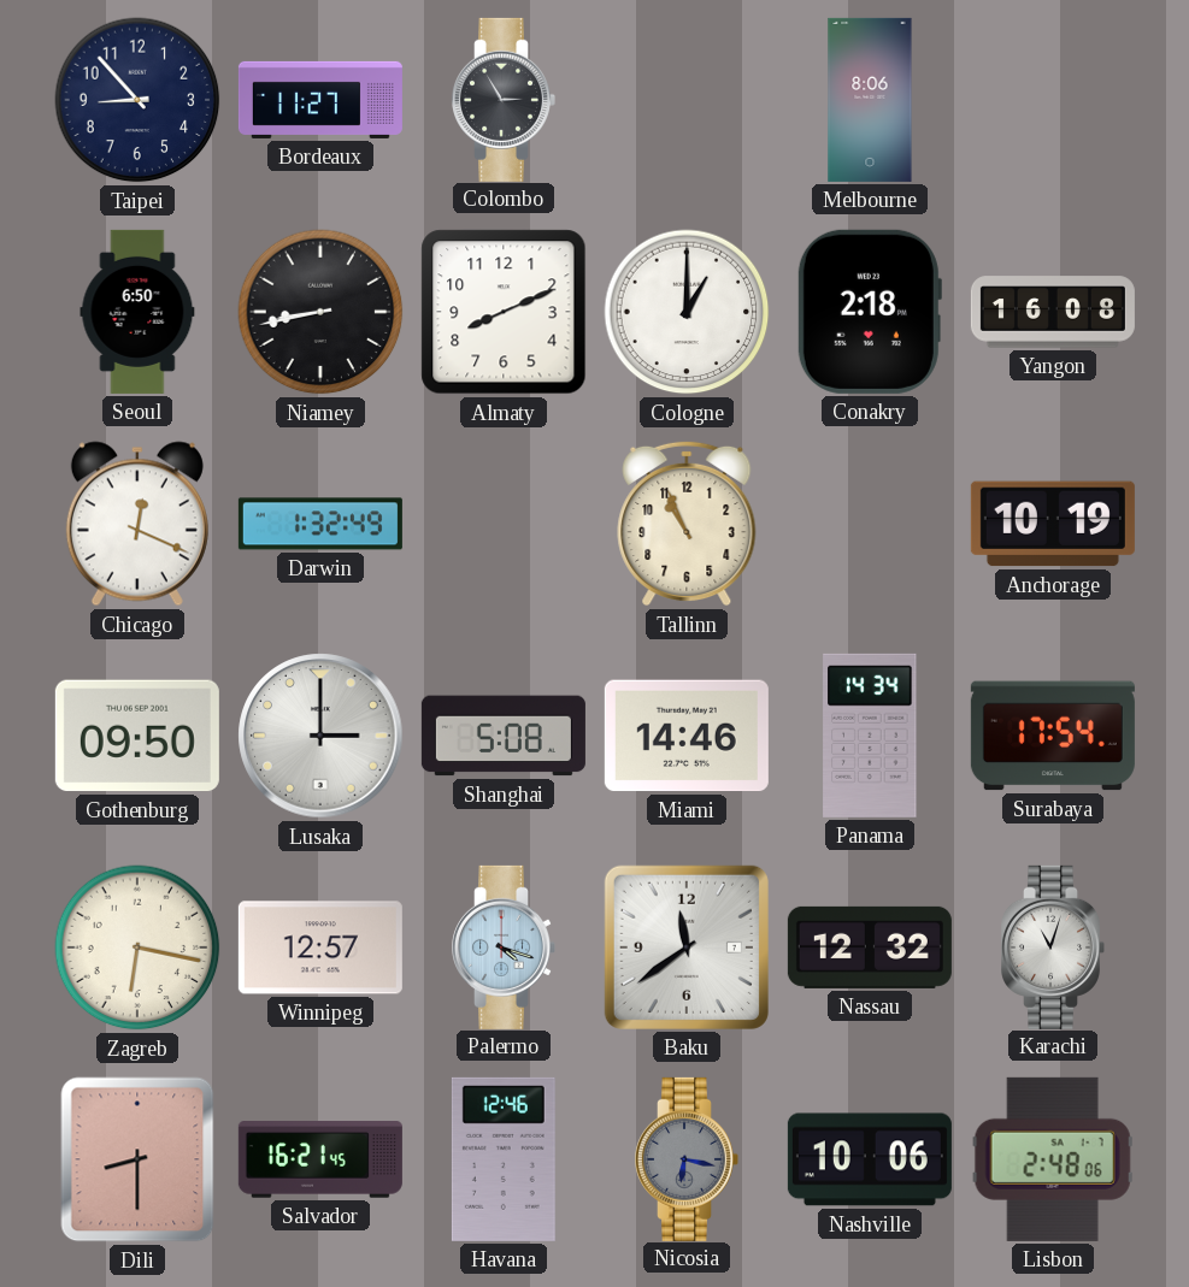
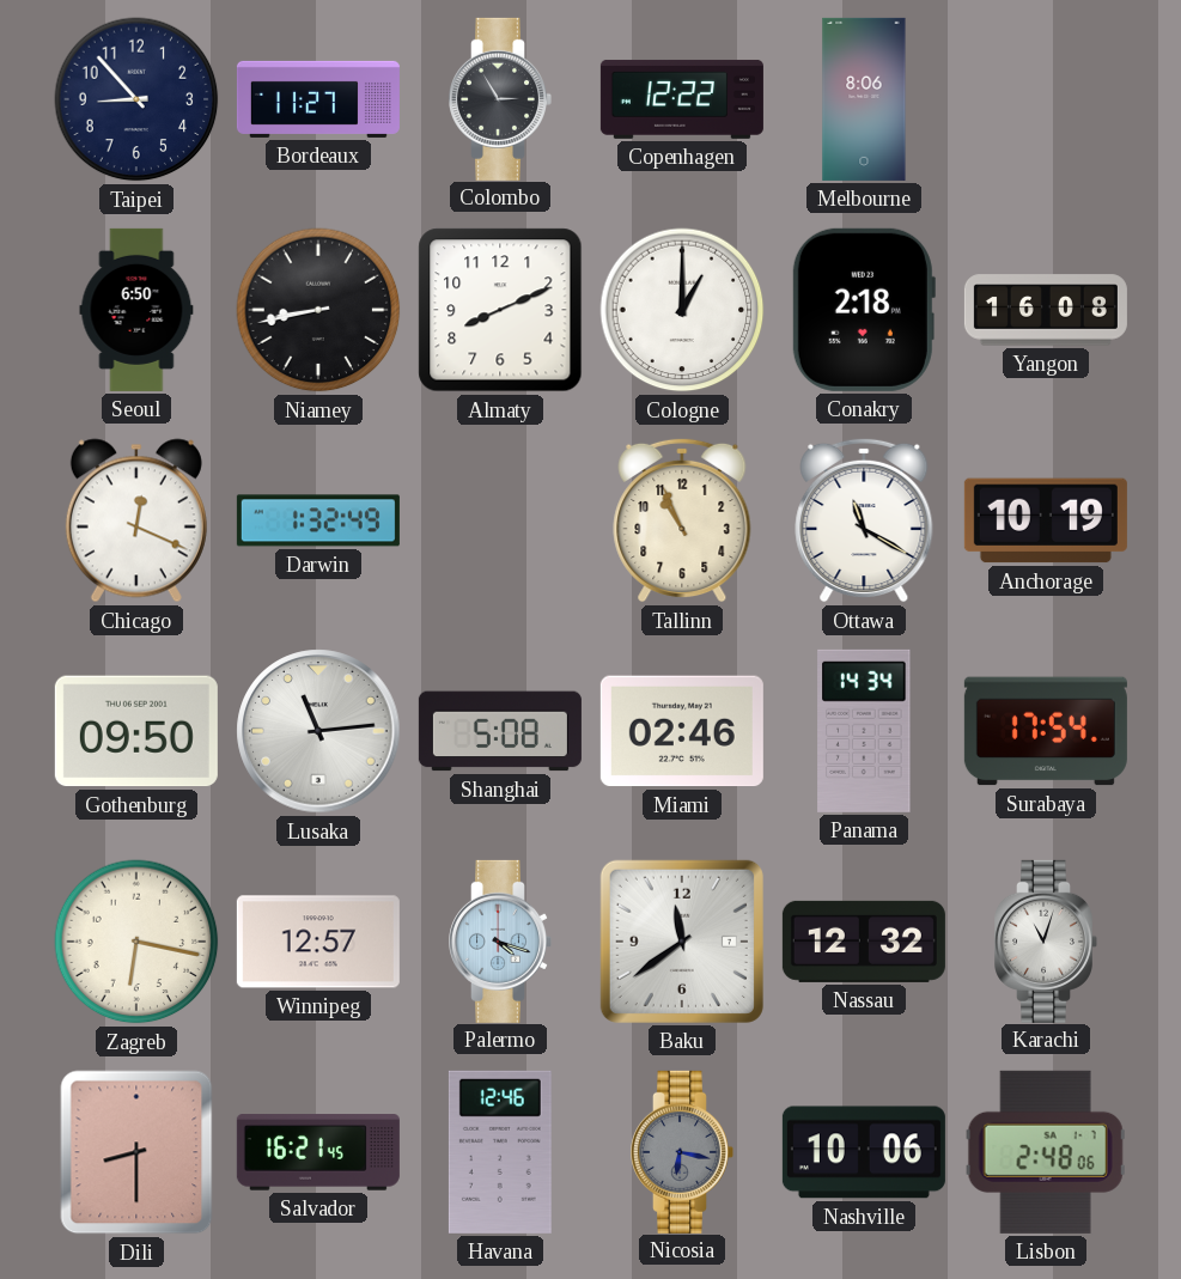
Copenhagen: none -> 12:22 (682, 99)
Ottawa: none -> 11:20 (864, 520)
Lusaka: 3:00 -> 11:14 (318, 731)
Miami: 14:46 -> 02:46 (682, 731)
